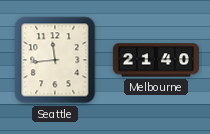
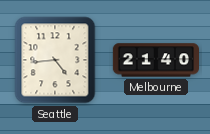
Seattle: 11:44 -> 4:44 (55, 60)
